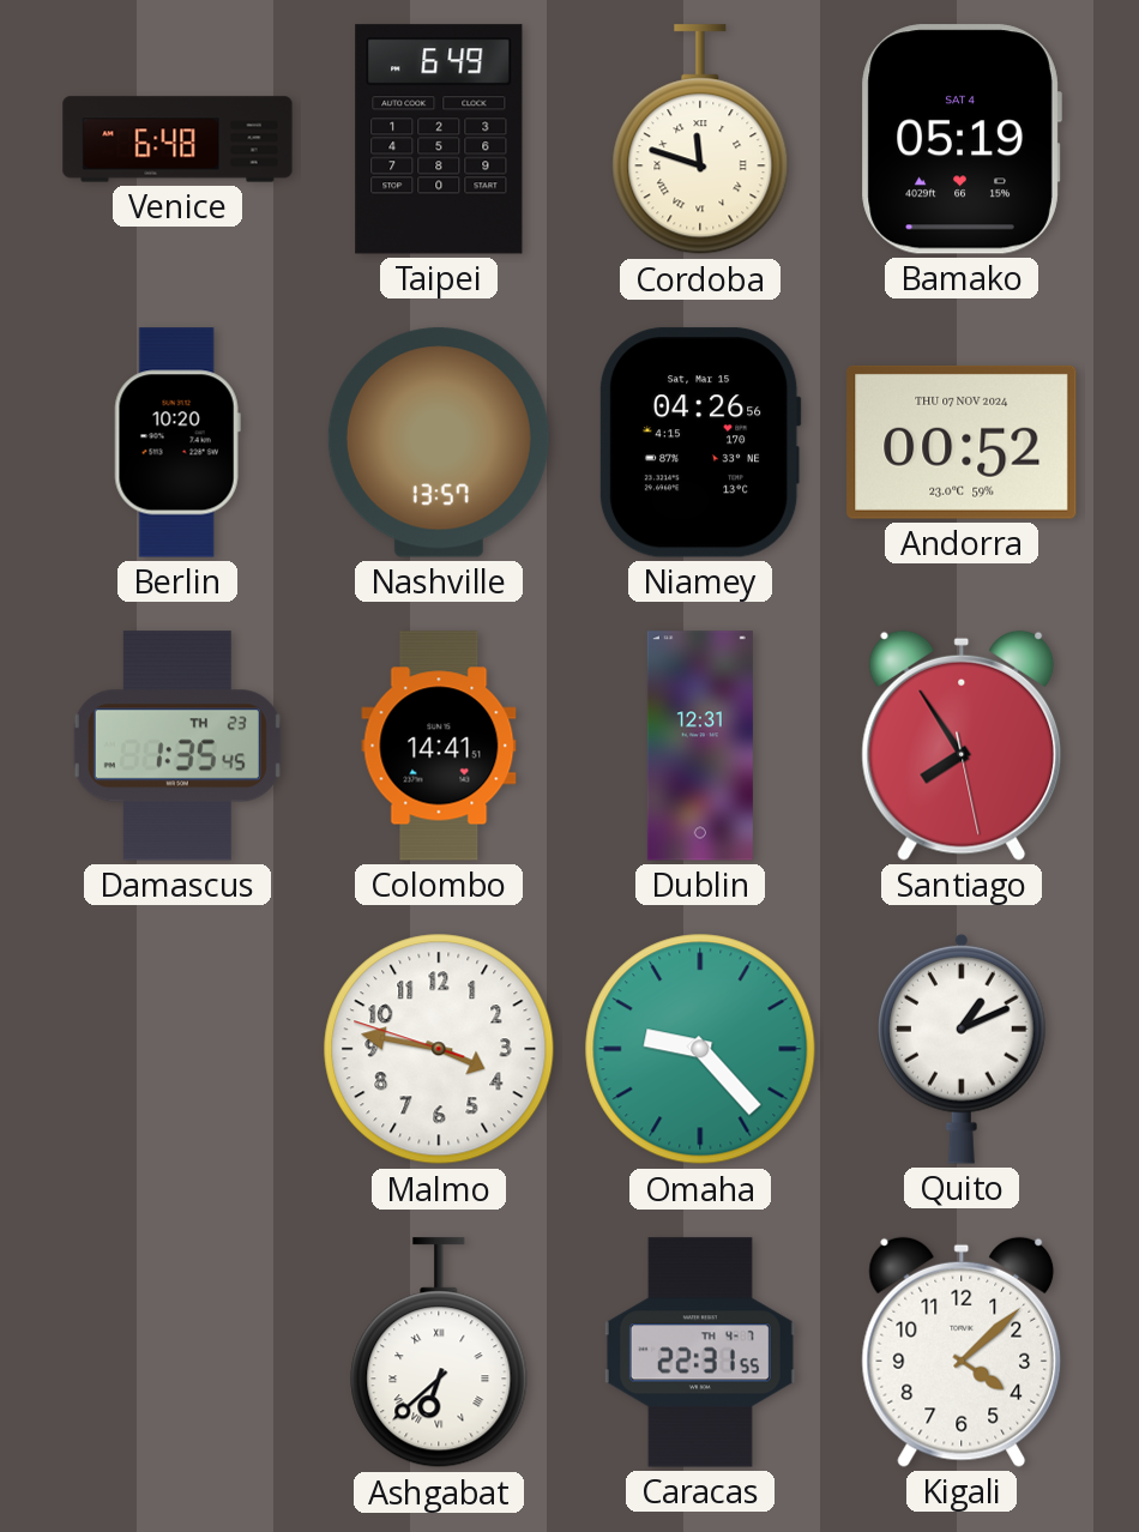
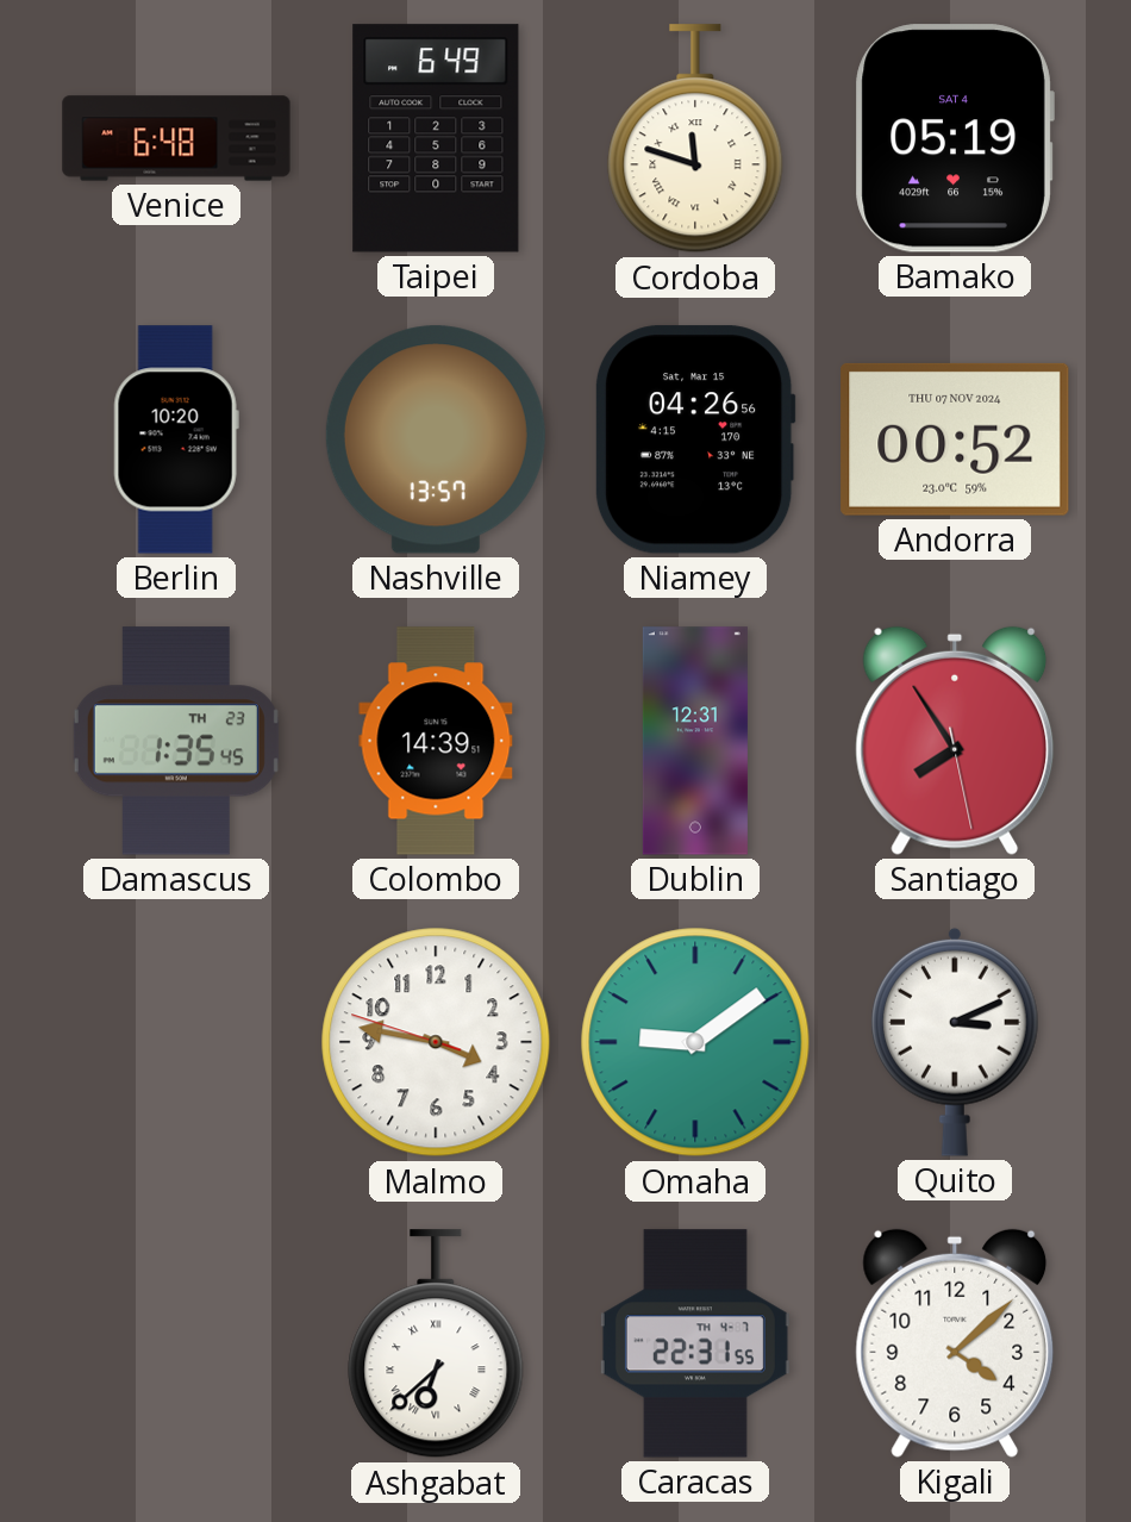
Colombo: 14:41 -> 14:39 (436, 741)
Omaha: 9:23 -> 9:09 (695, 1042)
Quito: 1:11 -> 3:11 (955, 1042)
